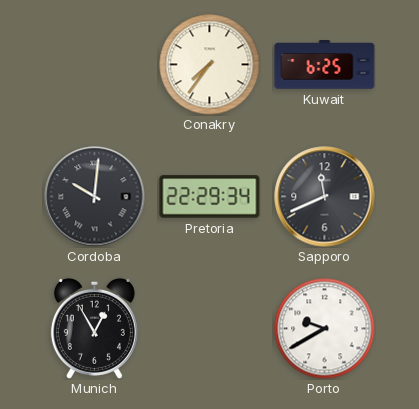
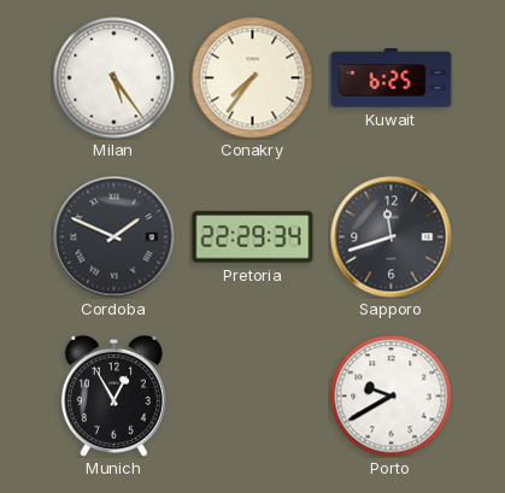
Milan: none -> 5:24 (114, 78)
Cordoba: 10:01 -> 1:49 (114, 237)
Sapporo: 11:41 -> 11:42 (392, 237)
